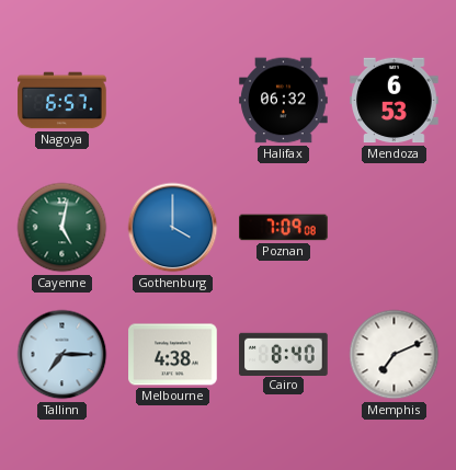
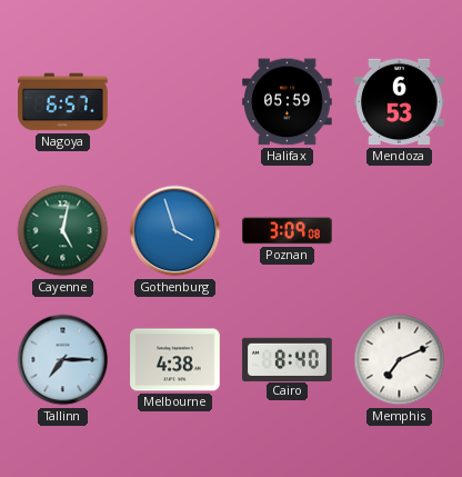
Halifax: 06:32 -> 05:59 (288, 102)
Gothenburg: 4:00 -> 3:57 (175, 231)
Poznan: 7:09 -> 3:09 (288, 231)
